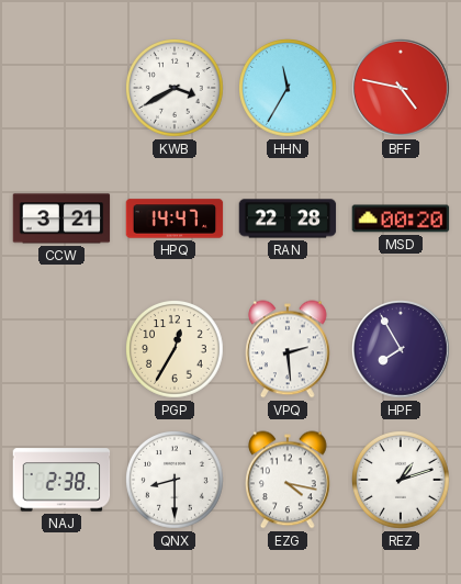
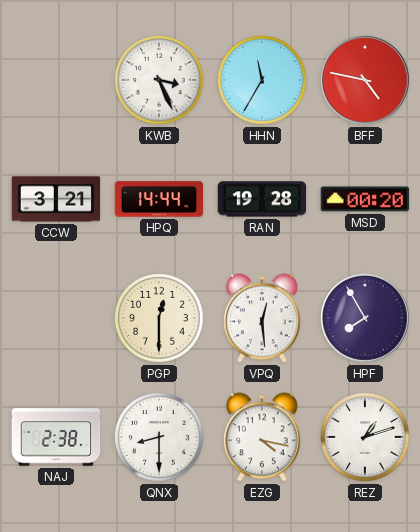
KWB: 3:40 -> 3:26 (160, 81)
HPQ: 14:47 -> 14:44 (159, 199)
RAN: 22:28 -> 19:28 (262, 199)
PGP: 12:35 -> 12:30 (160, 319)
VPQ: 2:29 -> 12:29 (263, 318)
